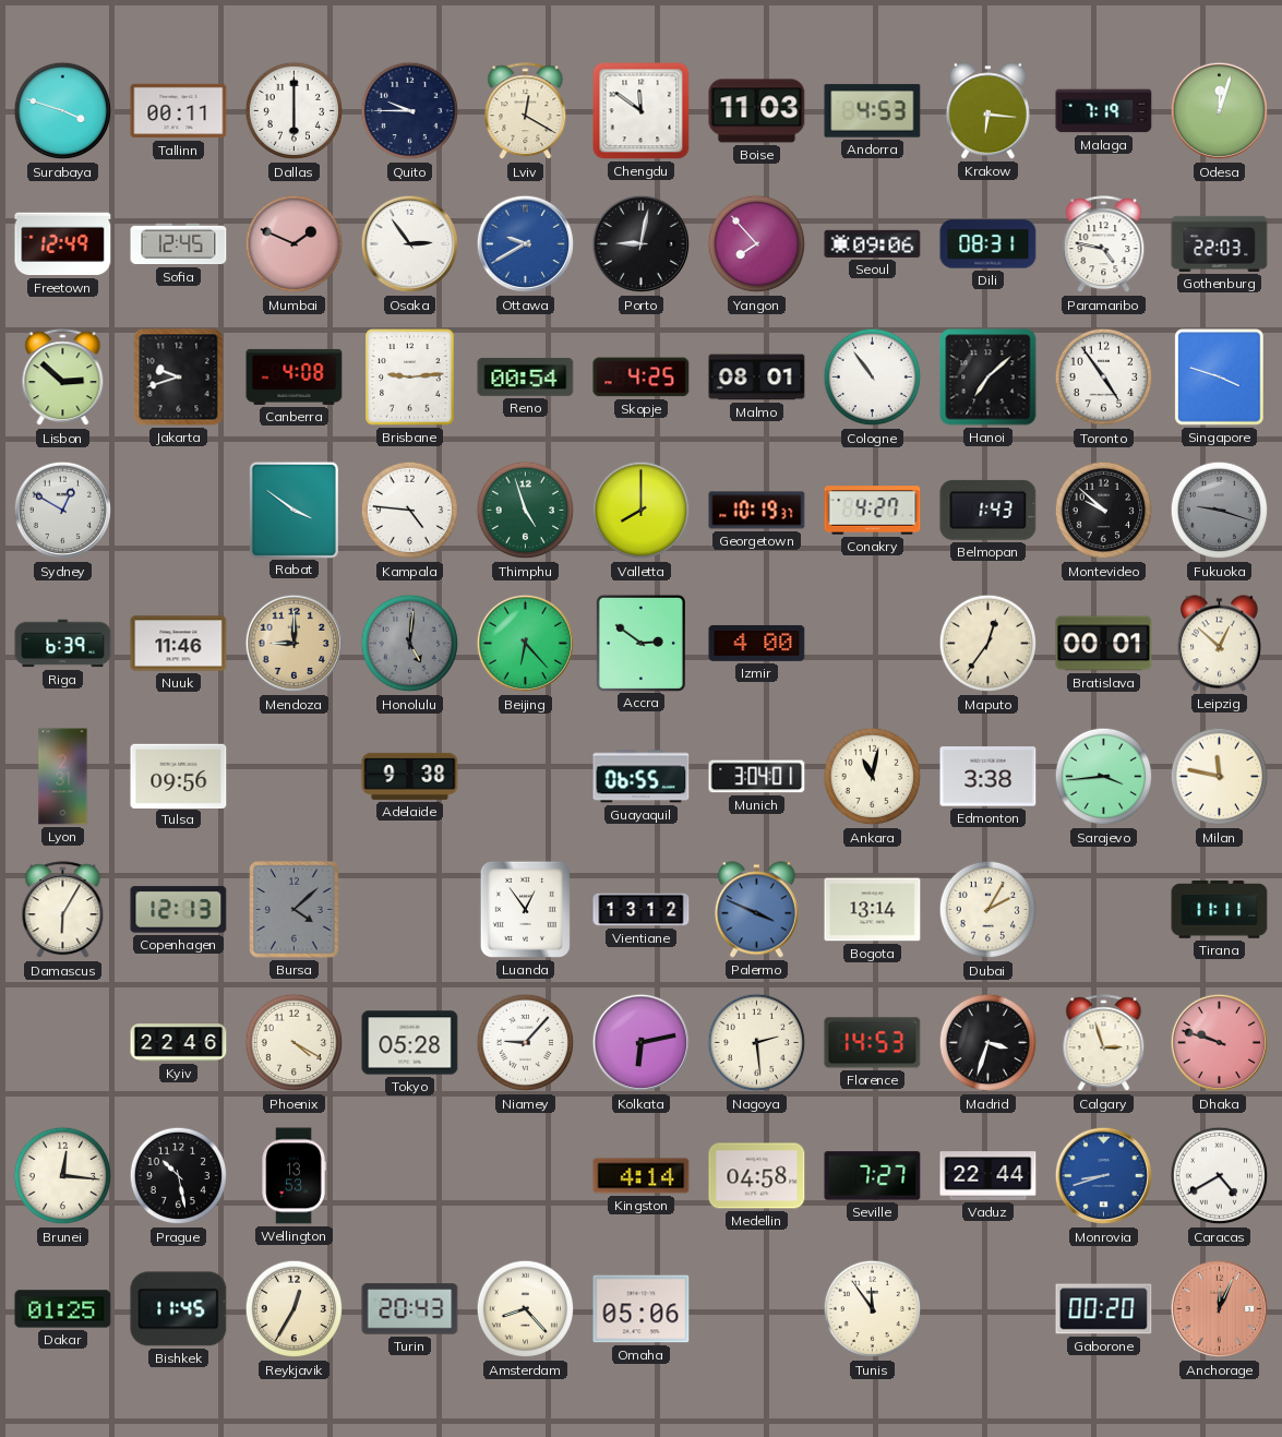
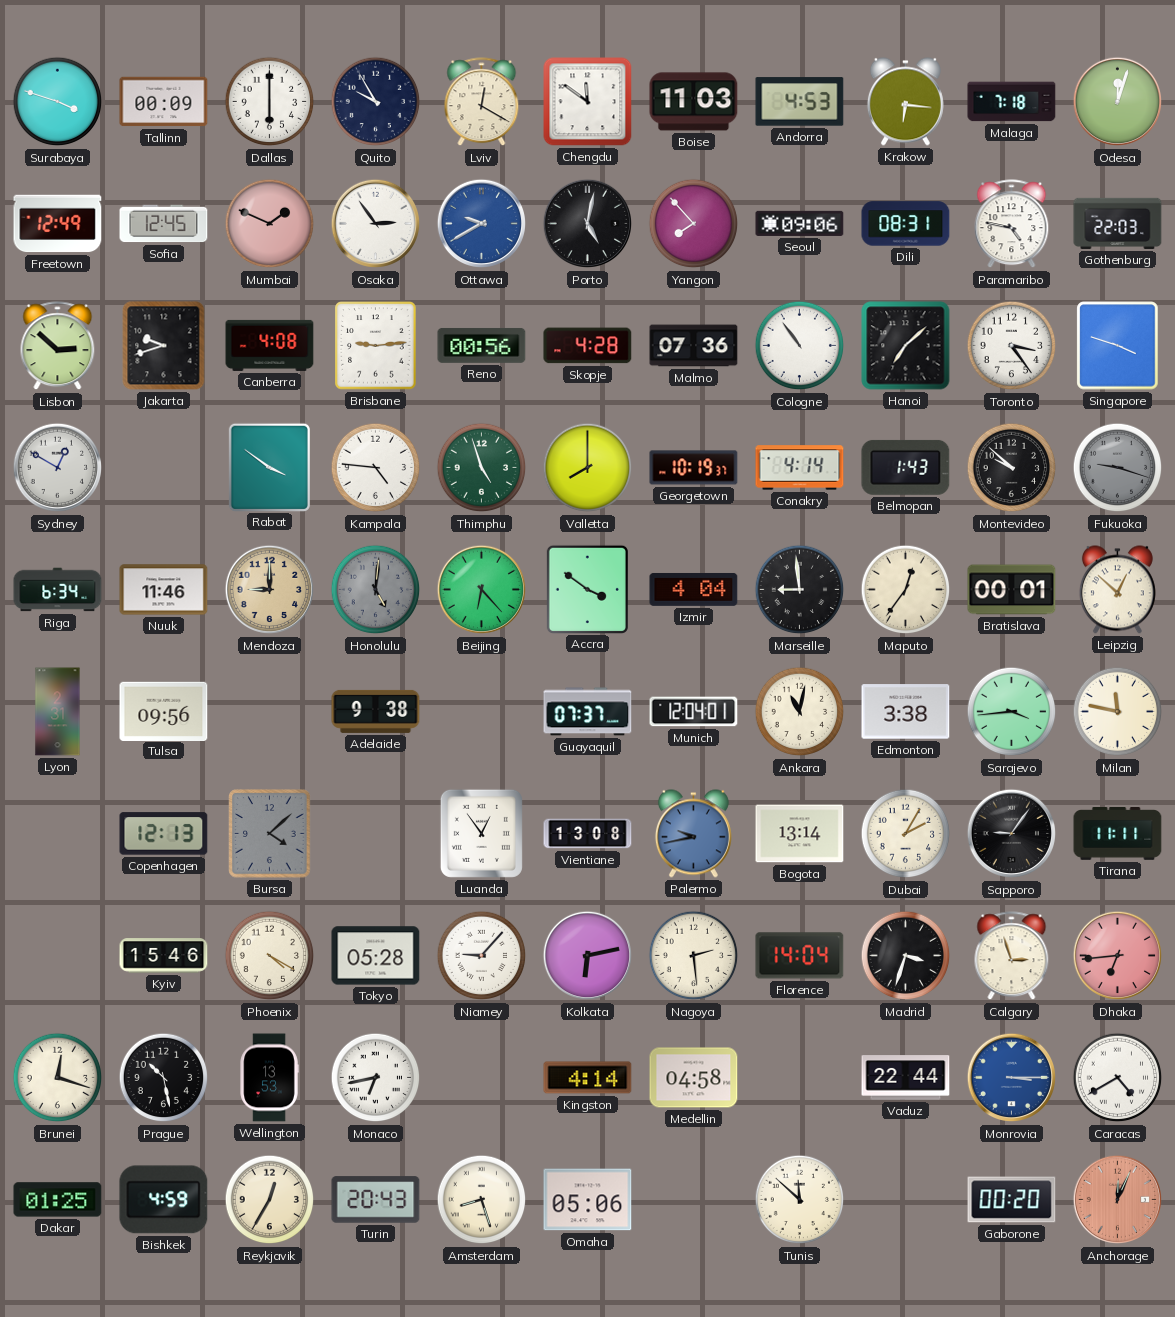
Tallinn: 00:11 -> 00:09 (164, 102)
Quito: 9:45 -> 9:55 (376, 102)
Malaga: 7:19 -> 7:18 (1012, 102)
Porto: 9:02 -> 5:02 (588, 224)
Reno: 00:54 -> 00:56 (482, 345)
Skopje: 4:25 -> 4:28 (588, 346)
Malmo: 08:01 -> 07:36 (694, 346)
Toronto: 4:54 -> 3:24 (1012, 346)
Conakry: 4:27 -> 4:14 (800, 468)
Riga: 6:39 -> 6:34 (58, 590)
Accra: 2:51 -> 3:51 (587, 589)
Izmir: 4:00 -> 4:04 (694, 589)
Marseille: none -> 8:59 (800, 590)
Guayaquil: 06:55 -> 07:37 (588, 712)
Munich: 3:04 -> 12:04 (694, 712)
Damascus: 6:05 -> none (63, 910)
Vientiane: 13:12 -> 13:08 (588, 834)
Palermo: 3:49 -> 9:43 (693, 834)
Sapporo: none -> 9:06 (1012, 834)
Kyiv: 22:46 -> 15:46 (164, 956)
Florence: 14:53 -> 14:04 (800, 956)
Dhaka: 9:48 -> 6:44 (1118, 956)
Brunei: 12:16 -> 12:18 (58, 1078)
Monaco: none -> 6:43 (376, 1078)
Seville: 7:27 -> none (873, 1176)
Monrovia: 8:42 -> 3:15 (1012, 1078)
Bishkek: 11:45 -> 4:59 (164, 1200)
Amsterdam: 8:23 -> 8:27 (482, 1200)
Tunis: 11:54 -> 11:52 (800, 1200)
